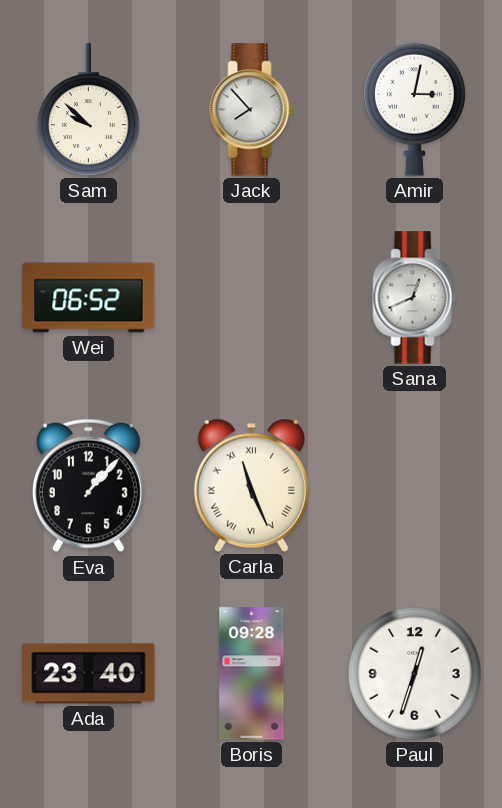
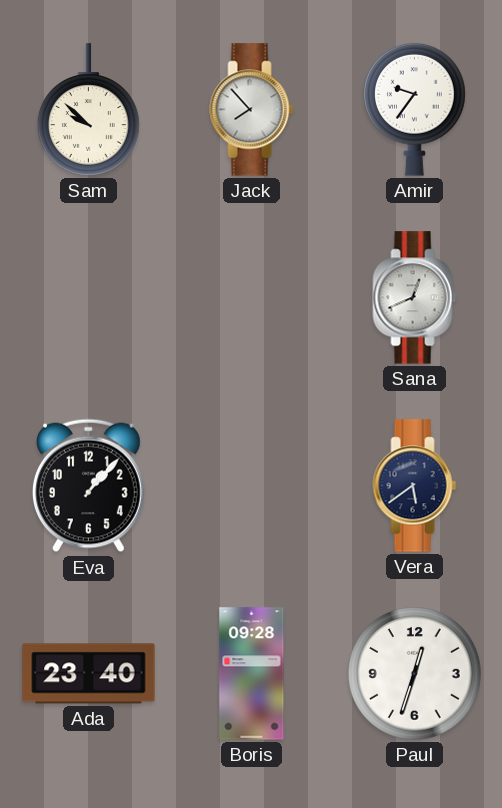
Amir: 3:02 -> 9:36 (415, 109)
Wei: 06:52 -> none (89, 298)
Carla: 11:26 -> none (251, 485)
Vera: none -> 5:39 (415, 486)
